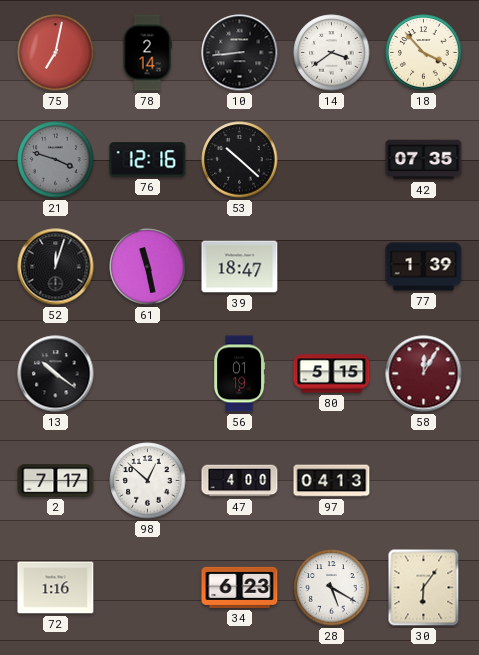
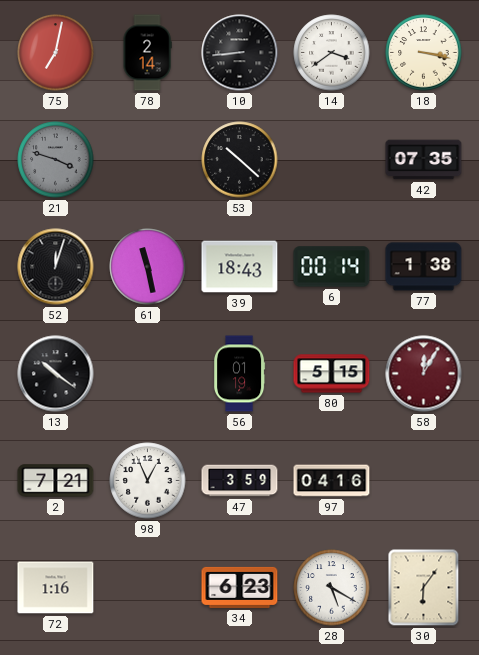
18: 3:53 -> 3:17 (424, 53)
76: 12:16 -> none (148, 160)
39: 18:47 -> 18:43 (240, 267)
6: none -> 00:14 (332, 267)
77: 1:39 -> 1:38 (424, 267)
2: 7:17 -> 7:21 (56, 481)
98: 12:52 -> 12:56 (148, 481)
47: 4:00 -> 3:59 (240, 481)
97: 04:13 -> 04:16 (332, 481)
